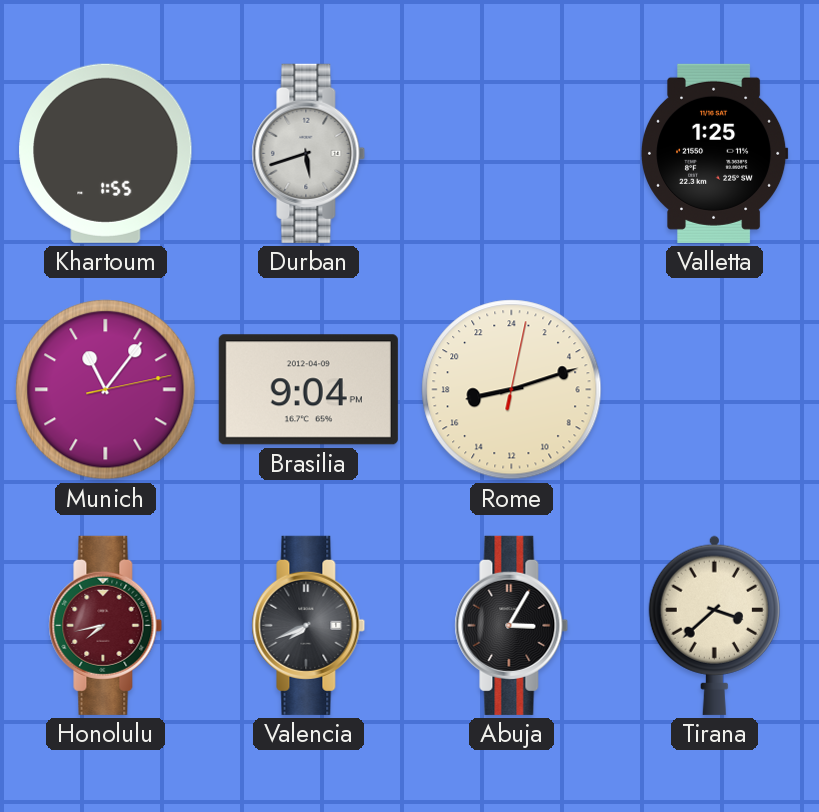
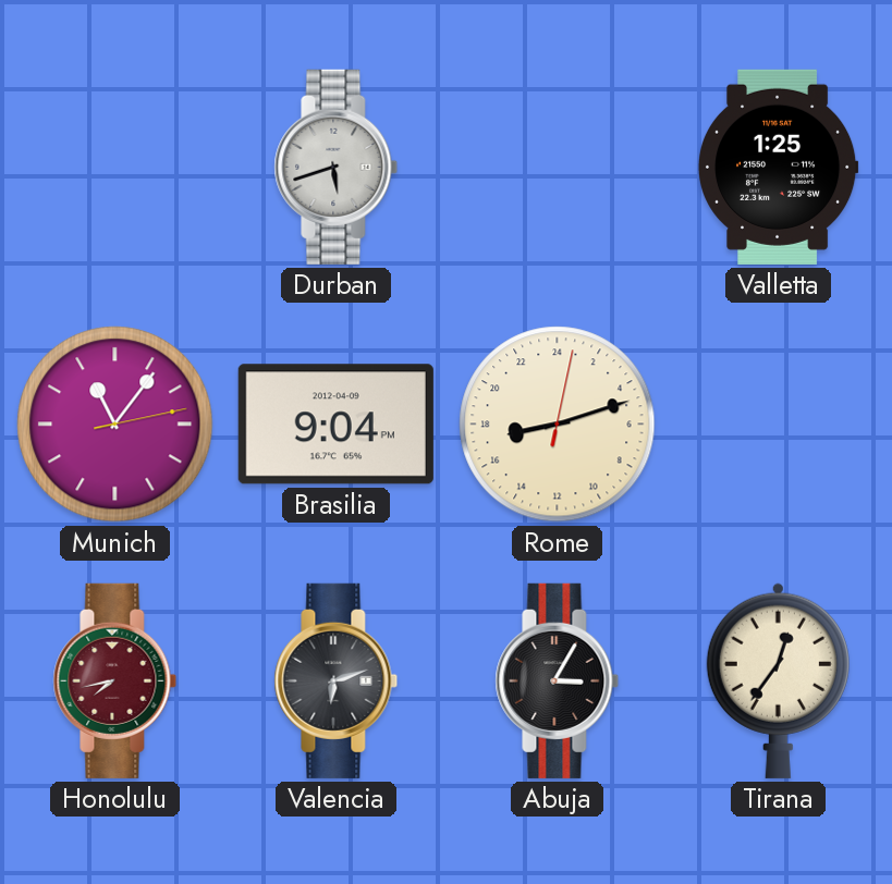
Khartoum: 1:55 -> none (106, 153)
Valencia: 7:41 -> 6:12 (337, 680)
Tirana: 3:38 -> 12:36 (778, 680)
